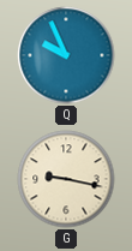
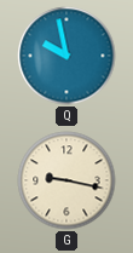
Q: 9:56 -> 9:58 (66, 56)
